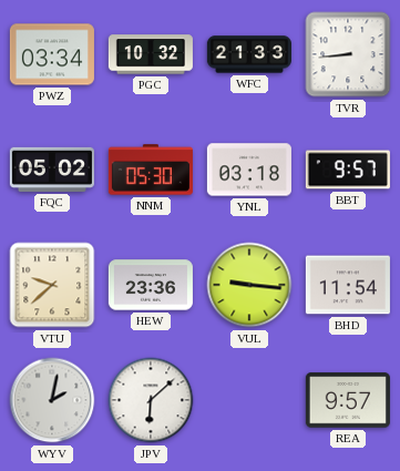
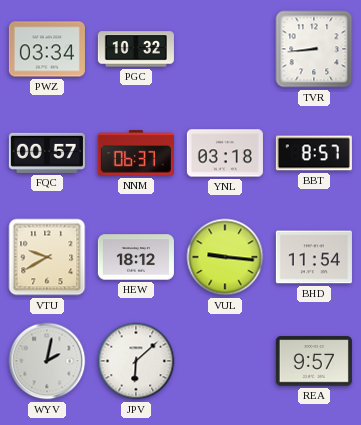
WFC: 21:33 -> none (249, 54)
FQC: 05:02 -> 00:57 (47, 153)
NNM: 05:30 -> 06:37 (136, 153)
BBT: 9:57 -> 8:57 (314, 153)
VTU: 9:38 -> 9:40 (47, 257)
HEW: 23:36 -> 18:12 (136, 257)
